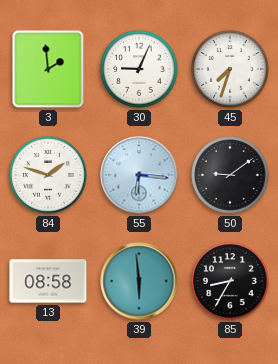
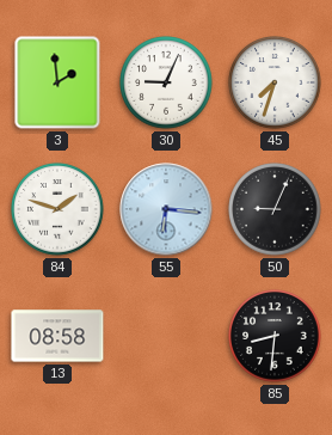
50: 9:09 -> 9:04 (275, 209)
39: 5:59 -> none (139, 281)
85: 8:35 -> 8:31 (275, 336)
